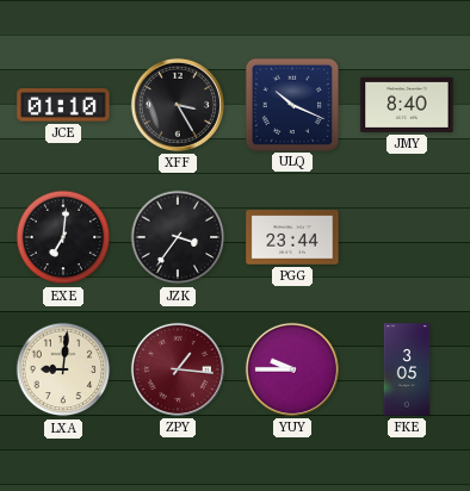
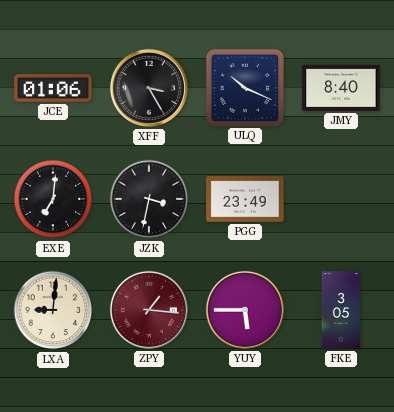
JCE: 01:10 -> 01:06 (53, 88)
JZK: 3:36 -> 3:32 (149, 199)
PGG: 23:44 -> 23:49 (245, 199)
YUY: 9:45 -> 5:45 (245, 310)
